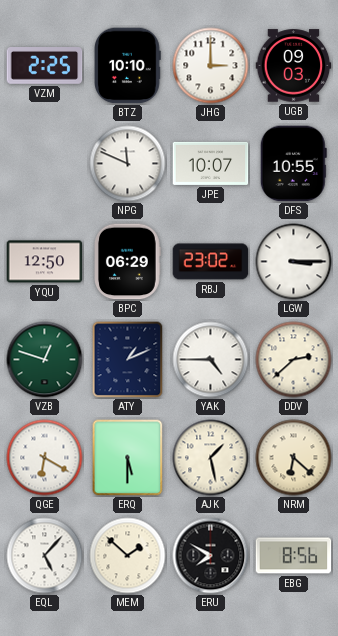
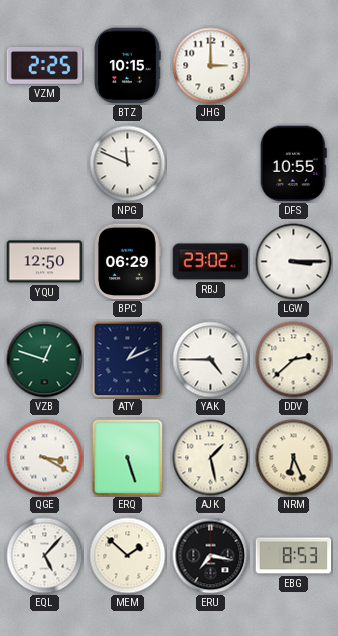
BTZ: 10:10 -> 10:15 (128, 66)
UGB: 09:03 -> none (294, 66)
JPE: 10:07 -> none (211, 163)
QGE: 6:20 -> 3:20 (45, 458)
ERQ: 5:30 -> 5:27 (128, 458)
NRM: 6:22 -> 6:26 (294, 458)
ERU: 7:50 -> 7:17 (211, 556)
EBG: 8:56 -> 8:53 (294, 556)
